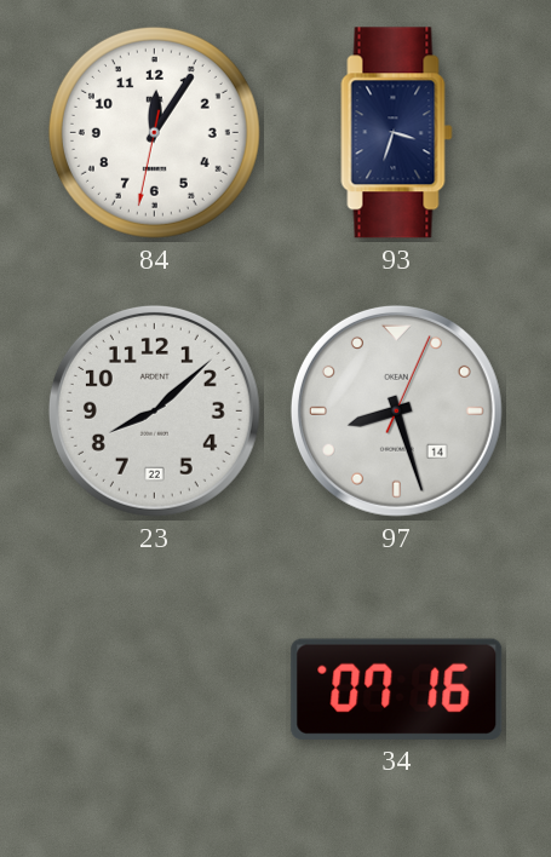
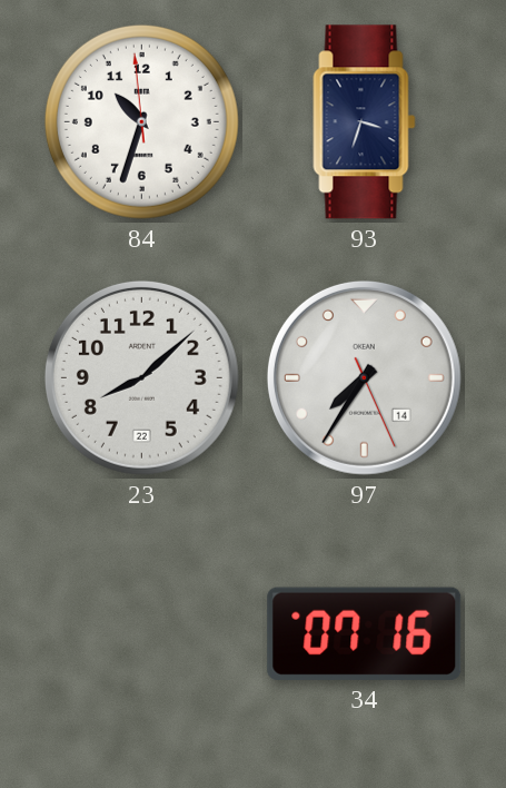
84: 12:05 -> 10:32 (141, 121)
97: 8:27 -> 7:35 (364, 377)
